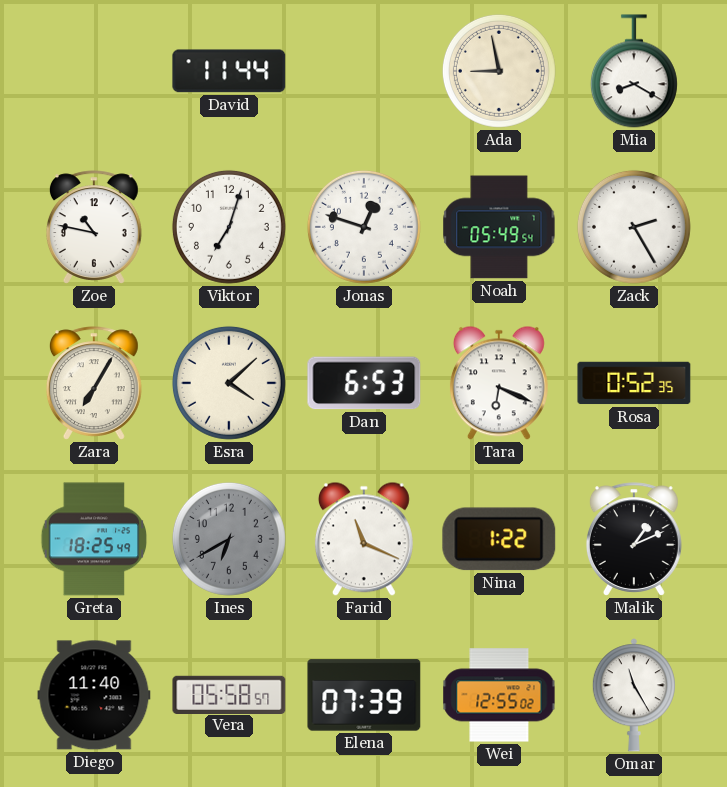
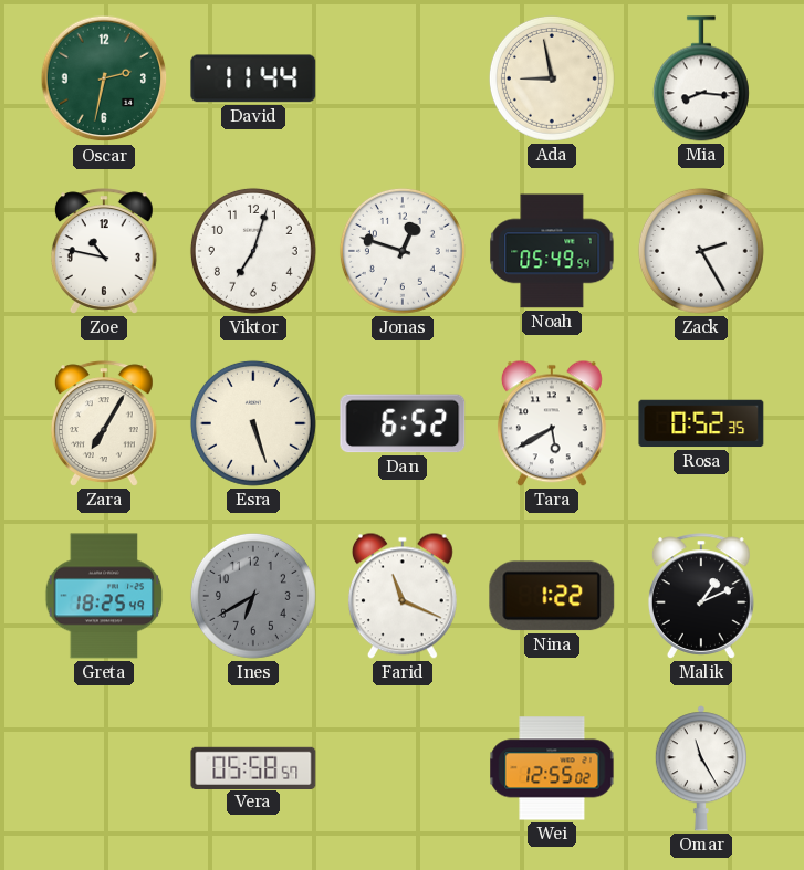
Oscar: none -> 2:32 (104, 78)
Mia: 8:20 -> 8:16 (701, 78)
Esra: 4:08 -> 5:27 (253, 423)
Dan: 6:53 -> 6:52 (403, 423)
Tara: 6:19 -> 5:40 (552, 423)
Diego: 11:40 -> none (94, 695)
Elena: 07:39 -> none (364, 695)
